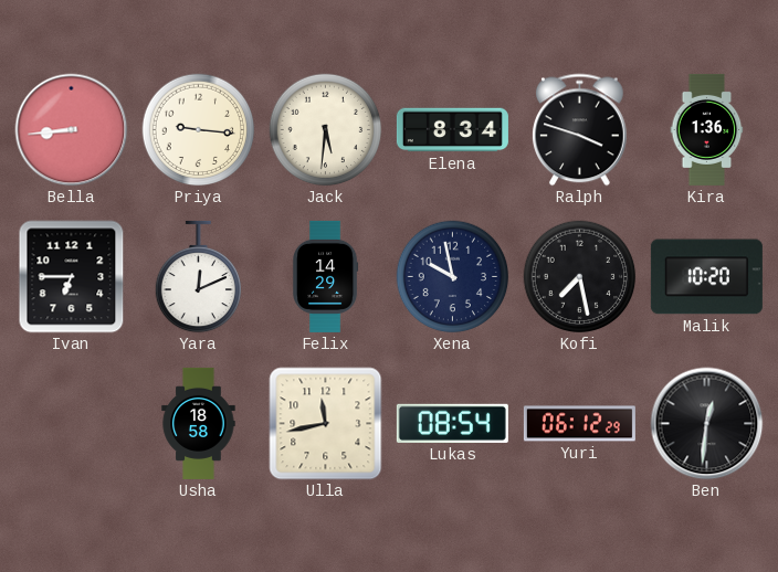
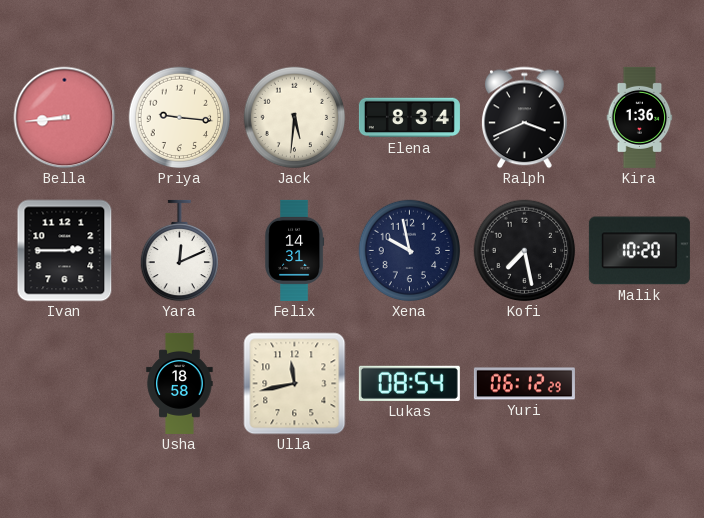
Ralph: 3:48 -> 3:41 (525, 118)
Ivan: 6:45 -> 2:45 (65, 251)
Felix: 14:29 -> 14:31 (294, 250)
Ben: 12:31 -> none (707, 424)
